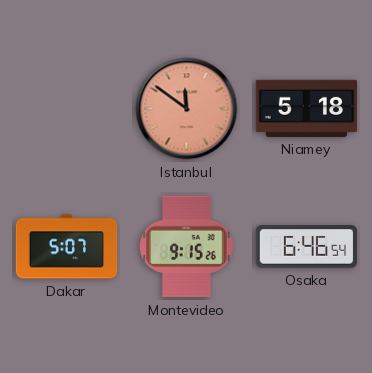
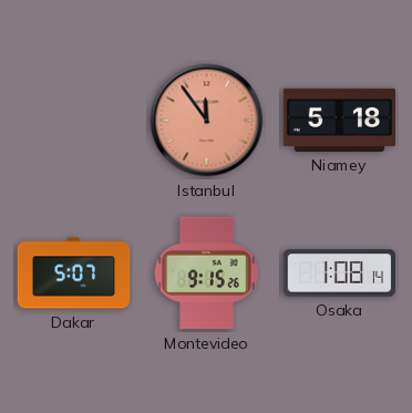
Istanbul: 11:51 -> 11:54 (207, 121)
Osaka: 6:46 -> 1:08 (340, 273)
